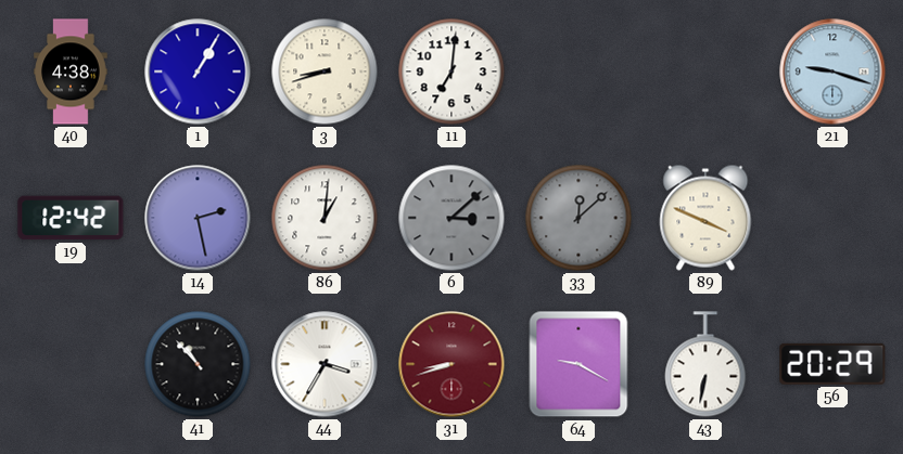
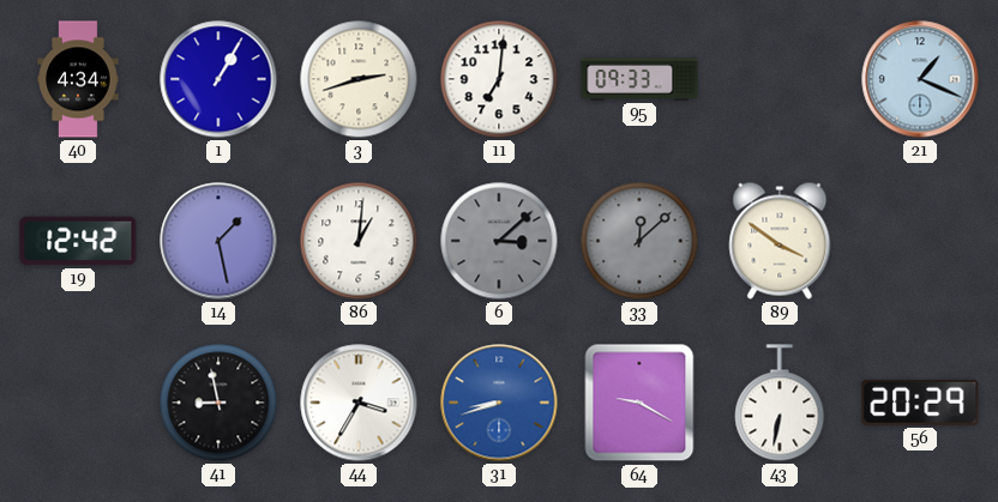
40: 4:38 -> 4:34 (78, 79)
3: 8:42 -> 2:42 (359, 79)
95: none -> 09:33 (639, 80)
21: 9:18 -> 1:19 (920, 79)
14: 2:28 -> 1:28 (218, 241)
89: 3:49 -> 3:51 (780, 241)
41: 10:53 -> 8:58 (218, 403)
31 dial: burgundy -> blue (499, 403)
